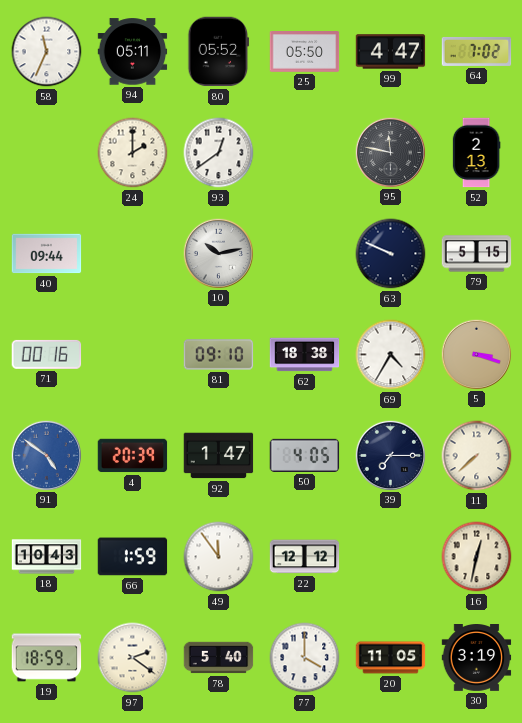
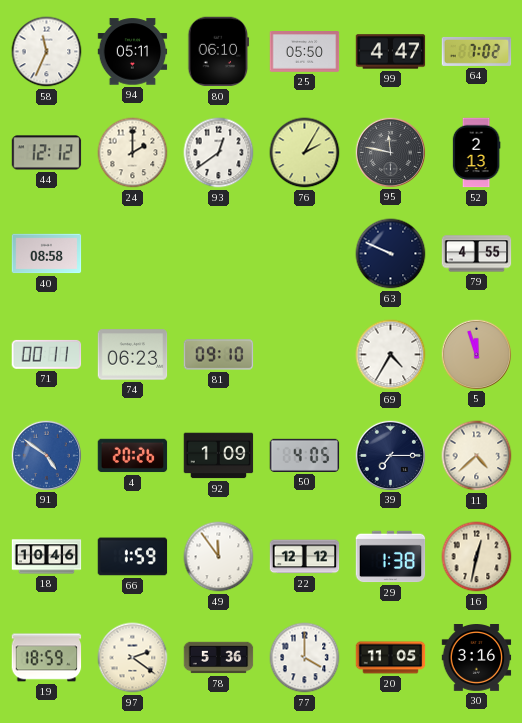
80: 05:52 -> 06:10 (219, 52)
44: none -> 12:12 (47, 153)
76: none -> 2:05 (305, 153)
40: 09:44 -> 08:58 (47, 254)
10: 10:13 -> none (218, 253)
79: 5:15 -> 4:55 (477, 254)
71: 00:16 -> 00:11 (47, 354)
74: none -> 06:23 (133, 355)
62: 18:38 -> none (305, 355)
5: 3:18 -> 11:57 (476, 354)
4: 20:39 -> 20:26 (133, 456)
92: 1:47 -> 1:09 (219, 456)
11: 7:38 -> 4:38 (477, 456)
18: 10:43 -> 10:46 (47, 557)
29: none -> 1:38 (391, 557)
78: 5:40 -> 5:36 (219, 658)
30: 3:19 -> 3:16 (477, 658)
